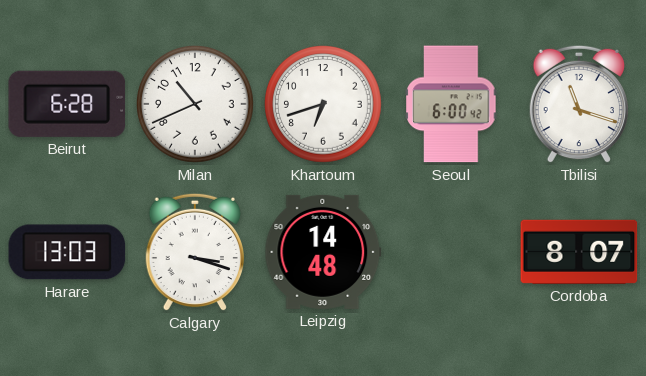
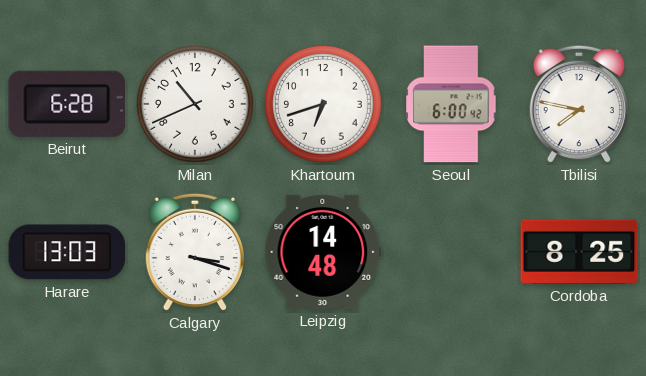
Tbilisi: 11:18 -> 7:47 (578, 104)
Cordoba: 8:07 -> 8:25 (579, 252)
